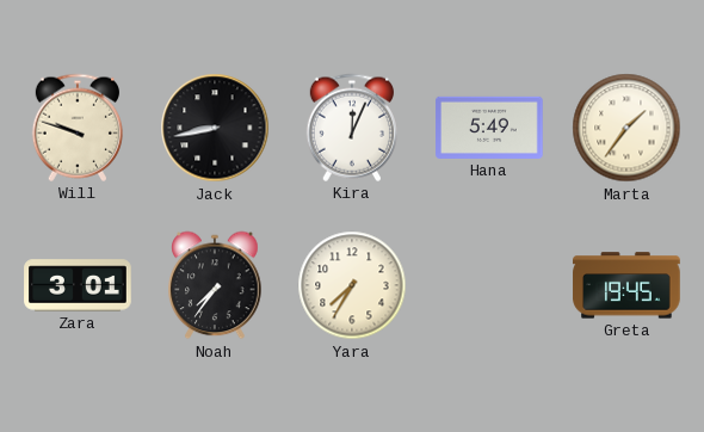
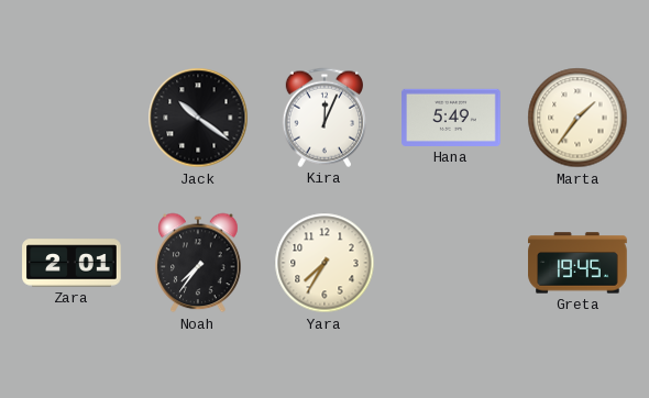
Will: 9:48 -> none (76, 128)
Jack: 8:43 -> 10:21 (198, 118)
Zara: 3:01 -> 2:01 (71, 263)
